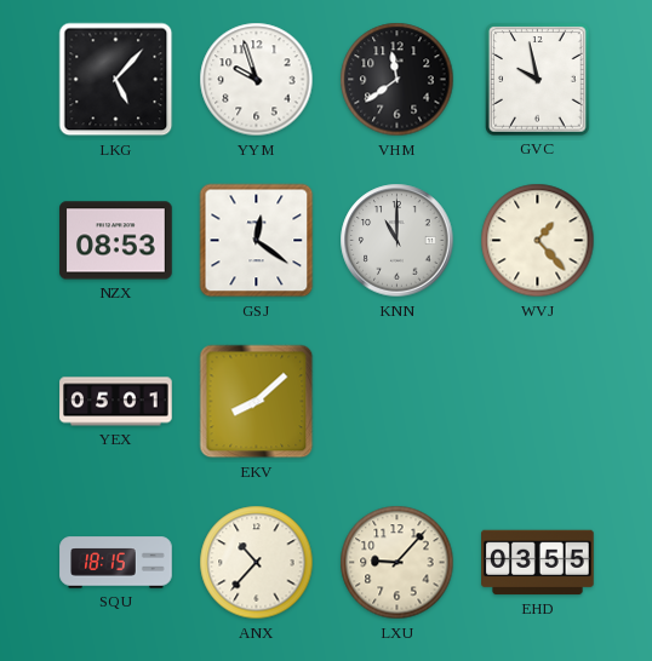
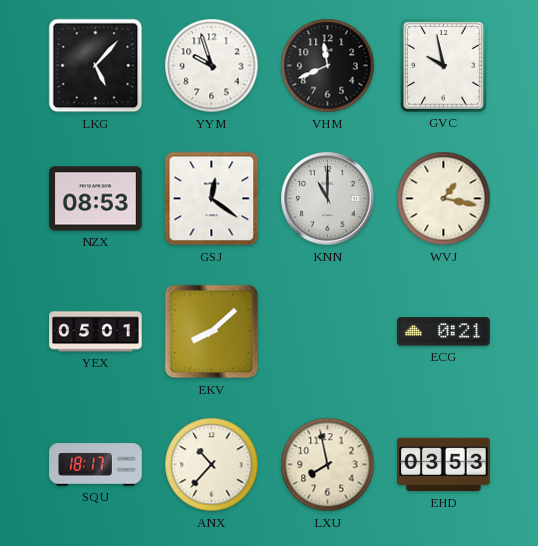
VHM: 11:39 -> 11:41 (328, 66)
WVJ: 1:23 -> 1:17 (444, 199)
ECG: none -> 0:21 (444, 332)
SQU: 18:15 -> 18:17 (96, 465)
LXU: 9:07 -> 7:58 (328, 465)
EHD: 03:55 -> 03:53 (444, 465)
